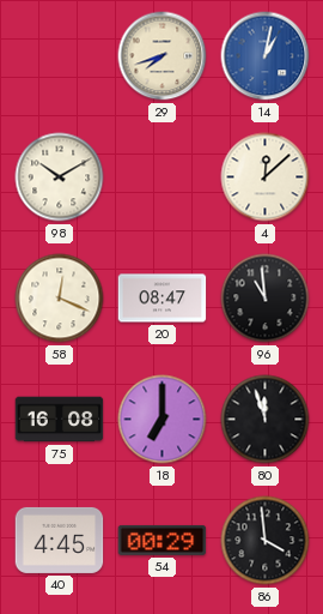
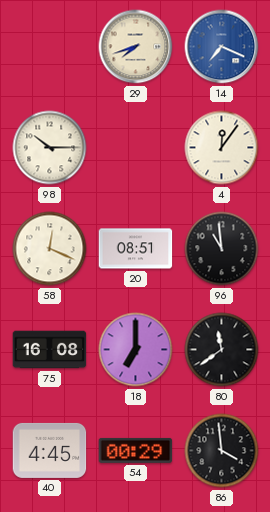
14: 1:02 -> 7:19 (222, 47)
98: 10:10 -> 10:15 (50, 148)
4: 12:08 -> 12:06 (222, 148)
20: 08:47 -> 08:51 (136, 249)
80: 11:57 -> 11:39 (222, 350)
